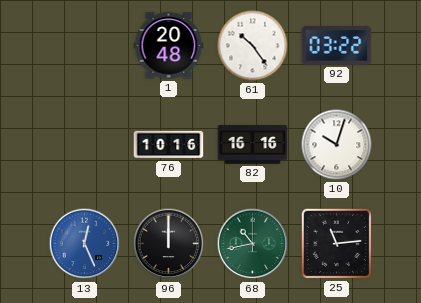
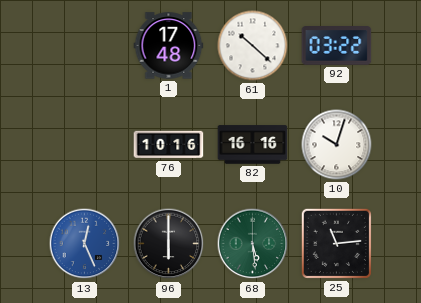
1: 20:48 -> 17:48 (169, 46)
61: 10:24 -> 10:22 (253, 46)
96: 12:00 -> 6:00 (169, 244)
68: 10:43 -> 5:29 (253, 244)
